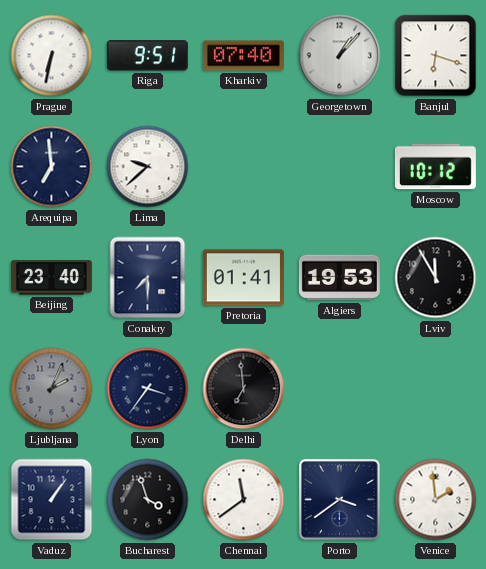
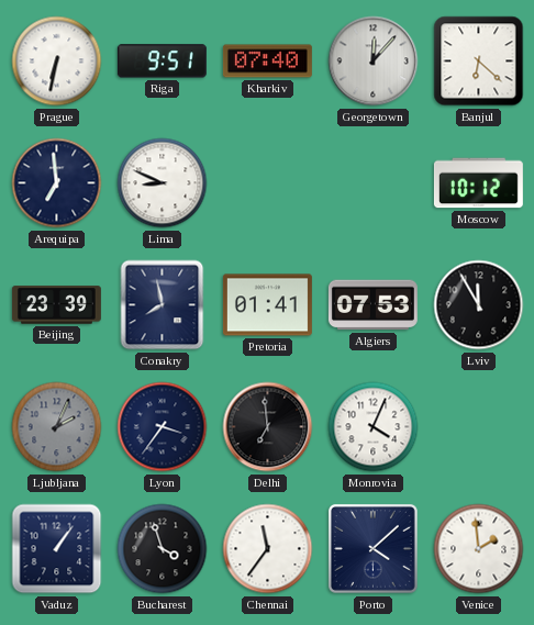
Georgetown: 1:07 -> 12:07 (374, 62)
Banjul: 6:18 -> 6:22 (479, 62)
Lima: 9:38 -> 8:49 (163, 183)
Beijing: 23:40 -> 23:39 (56, 305)
Conakry: 7:30 -> 7:58 (163, 305)
Algiers: 19:53 -> 07:53 (372, 305)
Monrovia: none -> 4:04 (374, 427)
Chennai: 11:39 -> 11:36 (268, 549)
Porto: 3:39 -> 4:08 (372, 548)
